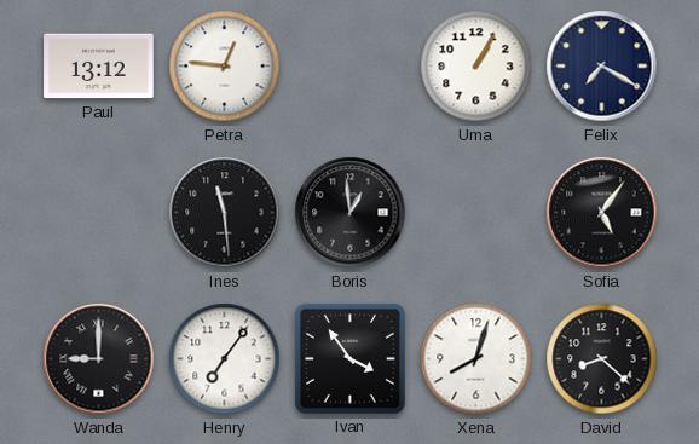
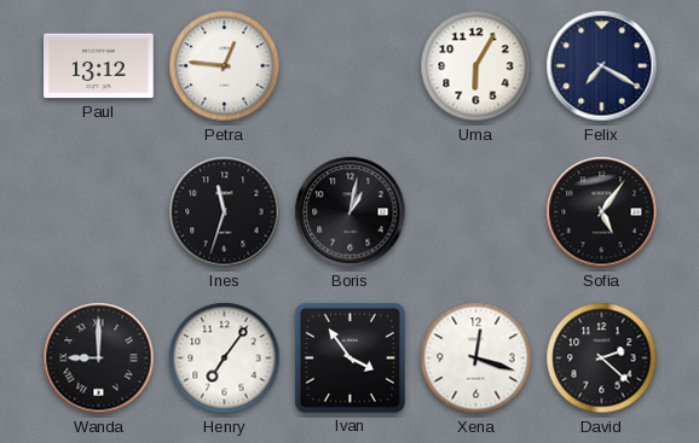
Uma: 1:05 -> 6:05 (476, 66)
Ines: 11:29 -> 11:33 (225, 212)
Boris: 12:59 -> 1:02 (351, 212)
Xena: 8:03 -> 12:18 (476, 359)
David: 8:22 -> 2:22 (602, 359)
